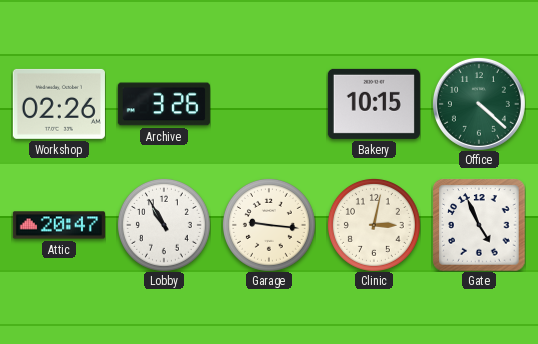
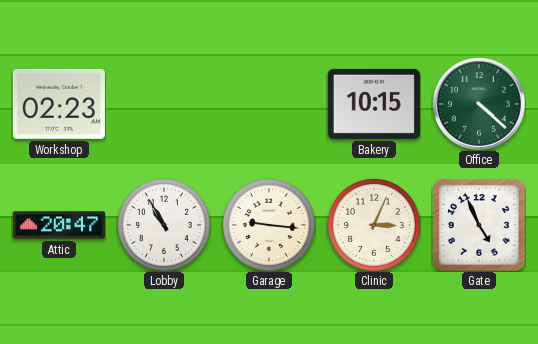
Workshop: 02:26 -> 02:23 (59, 104)
Archive: 3:26 -> none (164, 104)
Clinic: 3:02 -> 3:04 (374, 225)
